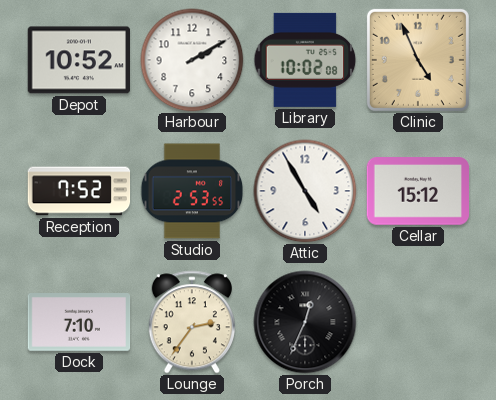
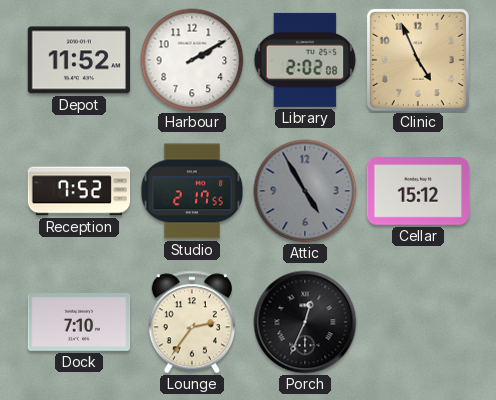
Depot: 10:52 -> 11:52 (78, 60)
Library: 10:02 -> 2:02 (305, 60)
Studio: 2:53 -> 2:17 (192, 191)
Attic dial: white -> grey (305, 191)
